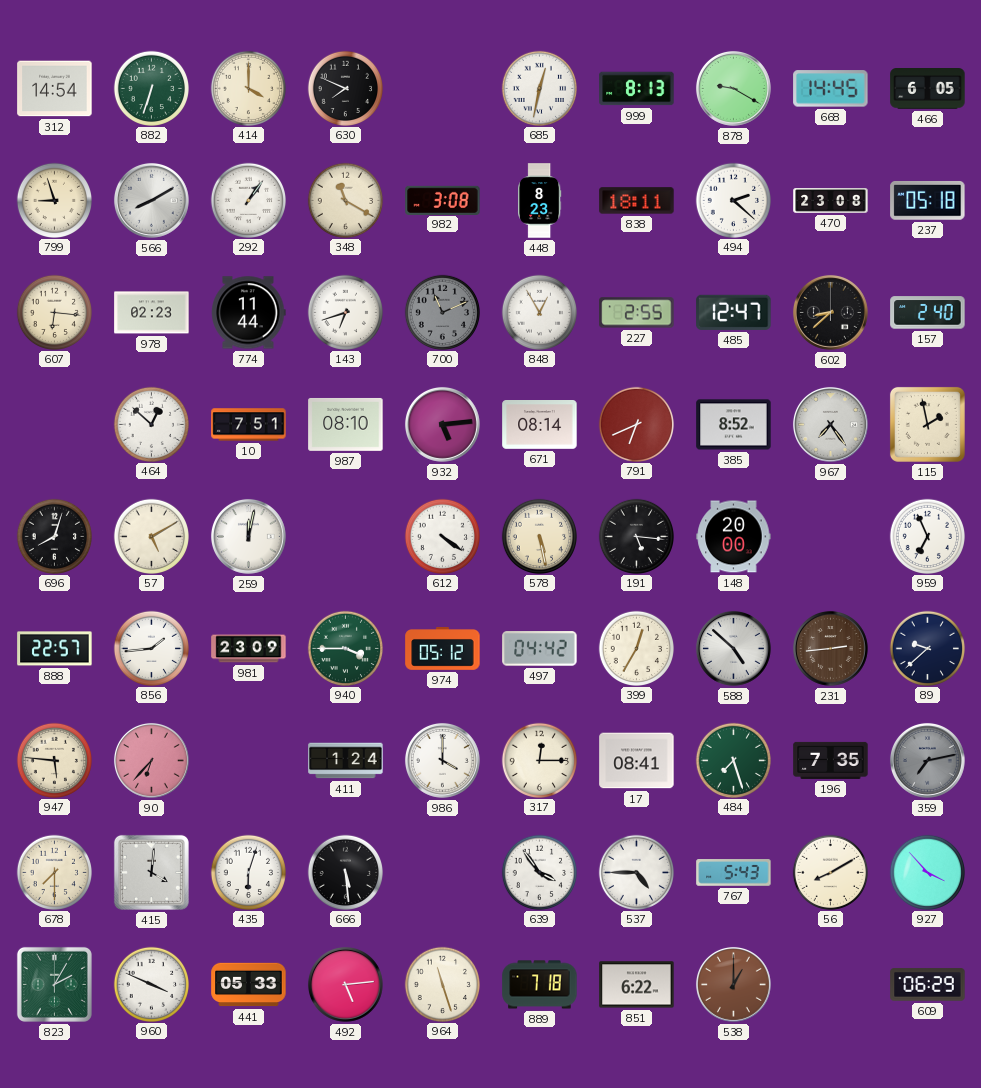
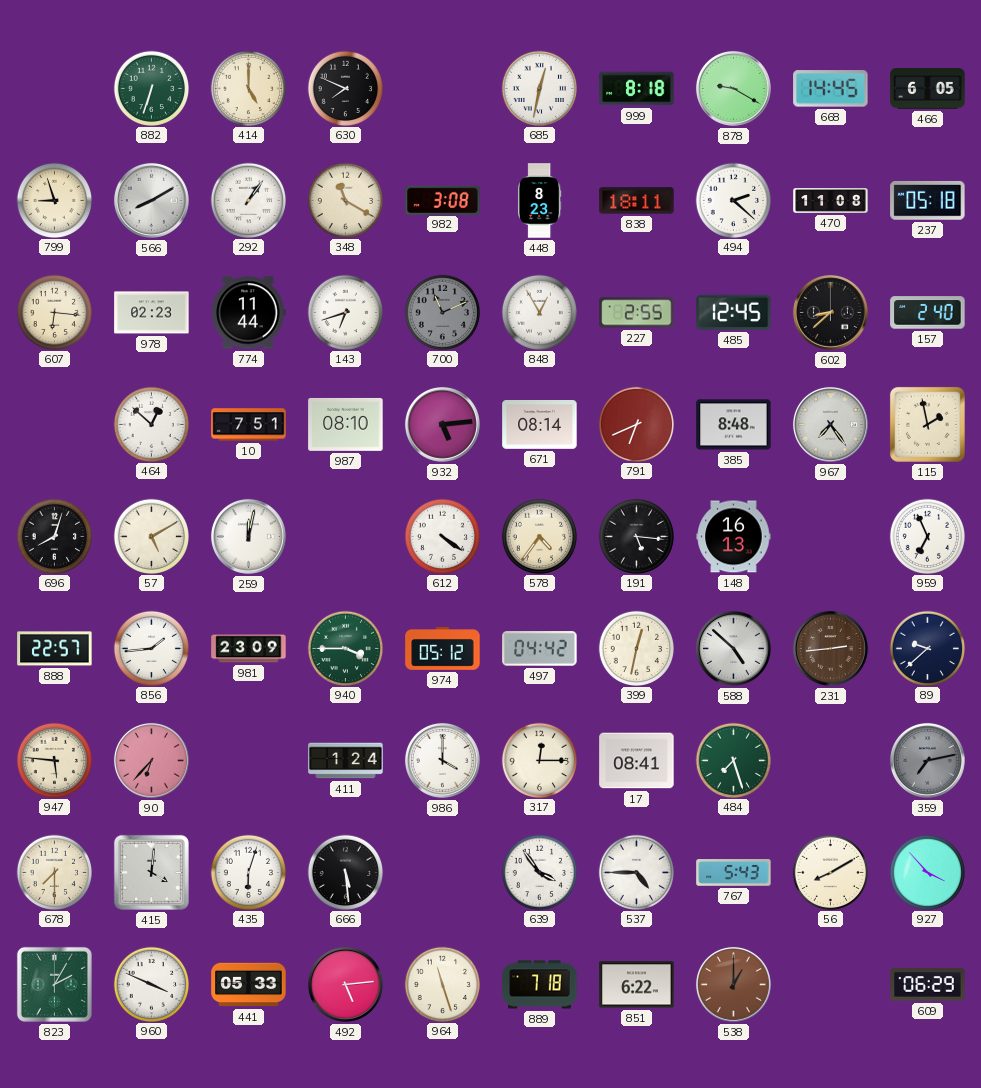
312: 14:54 -> none (55, 89)
414: 4:00 -> 5:00 (248, 88)
999: 8:13 -> 8:18 (637, 89)
470: 23:08 -> 11:08 (831, 201)
485: 12:47 -> 12:45 (734, 312)
385: 8:52 -> 8:48 (734, 425)
578: 5:28 -> 4:36 (539, 536)
148: 20:00 -> 16:13 (734, 537)
399: 12:35 -> 12:32 (636, 648)
196: 7:35 -> none (831, 760)
